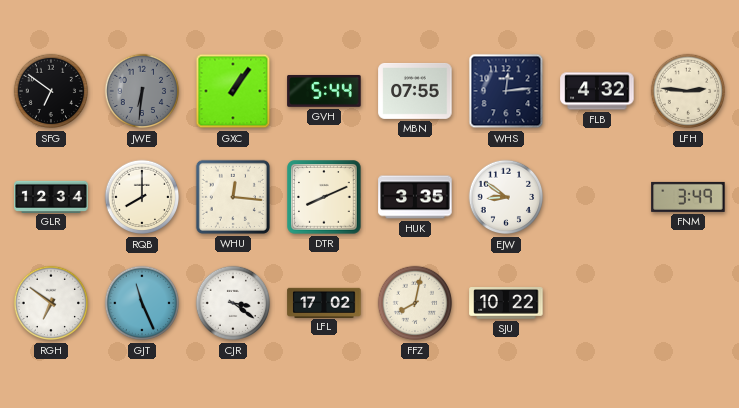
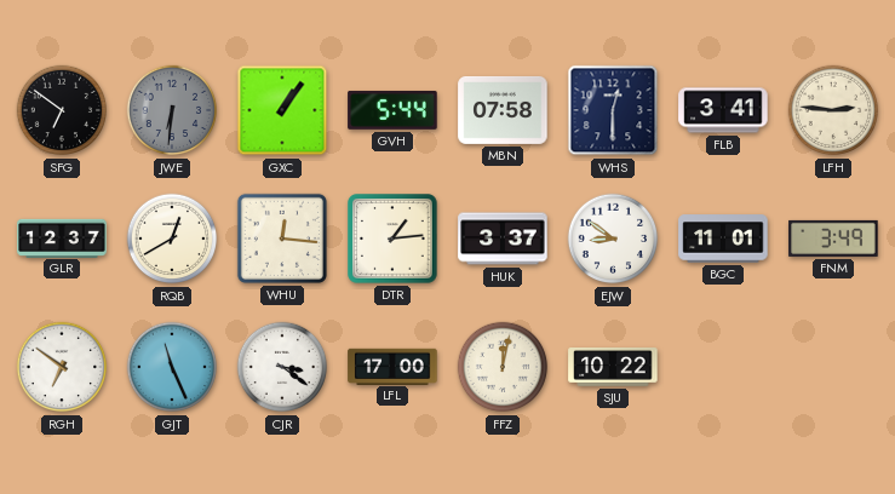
MBN: 07:55 -> 07:58 (503, 110)
WHS: 12:14 -> 12:30 (613, 110)
FLB: 4:32 -> 3:41 (723, 110)
GLR: 12:34 -> 12:37 (62, 237)
RQB: 8:00 -> 12:40 (172, 239)
DTR: 8:11 -> 1:14 (392, 239)
HUK: 3:35 -> 3:37 (503, 239)
BGC: none -> 11:01 (723, 239)
LFL: 17:02 -> 17:00 (392, 366)
FFZ: 8:02 -> 12:02 (503, 367)
